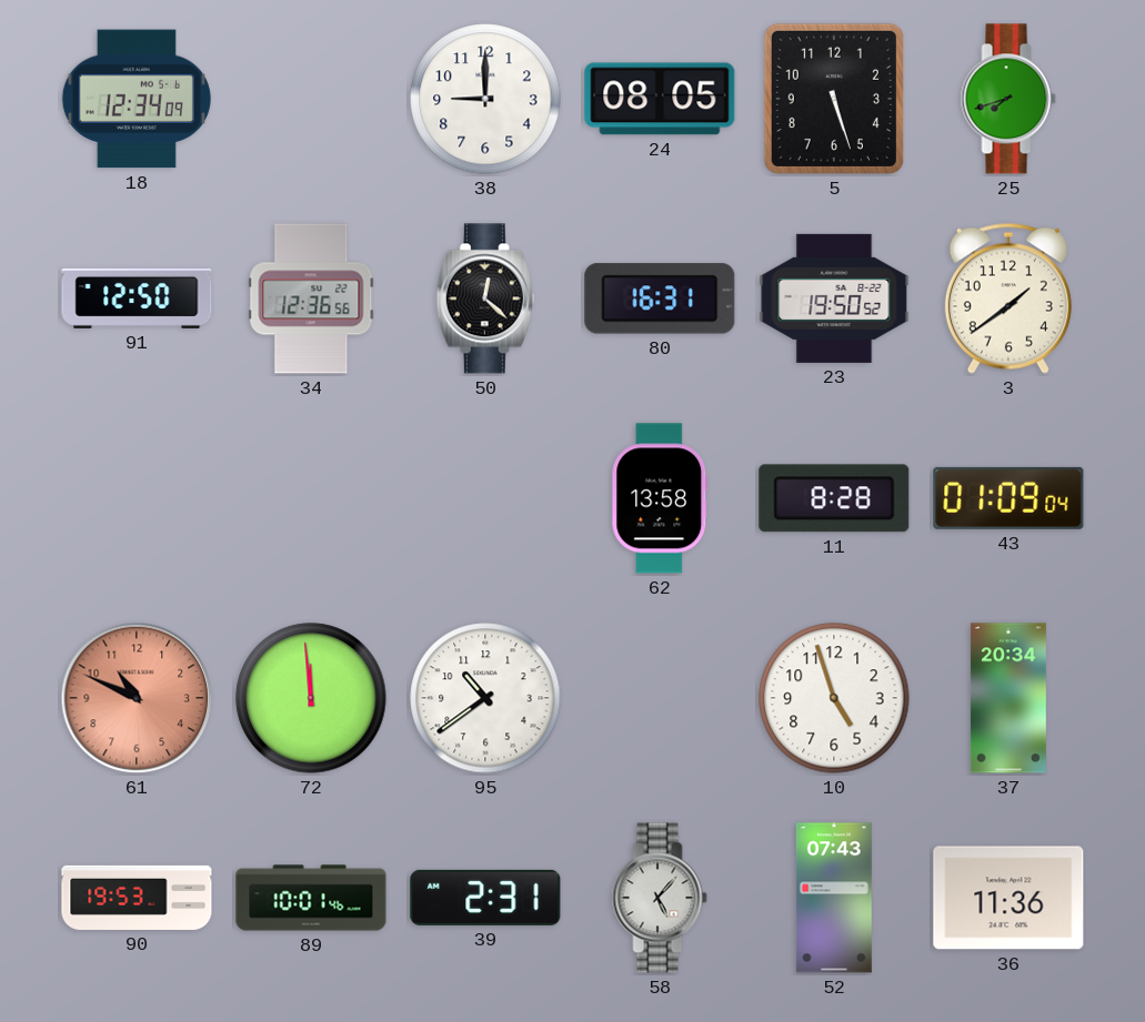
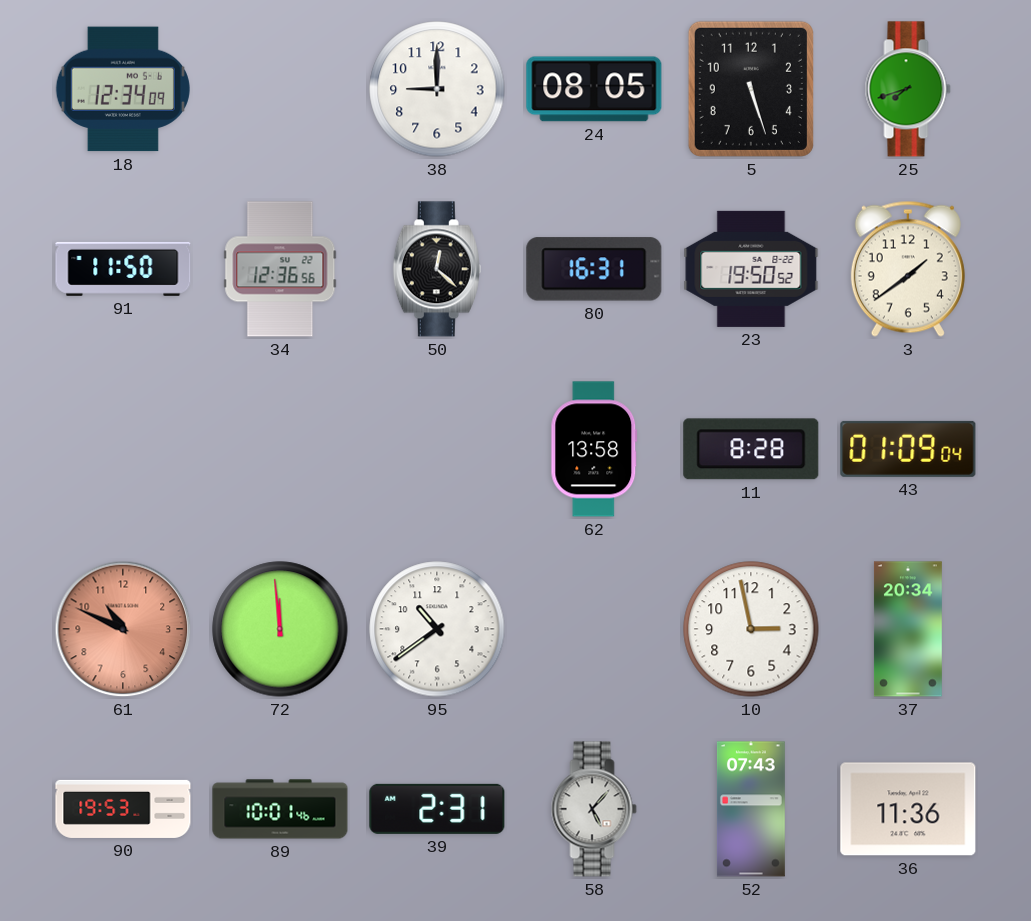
91: 12:50 -> 11:50 (123, 269)
10: 4:57 -> 2:58 (751, 629)
